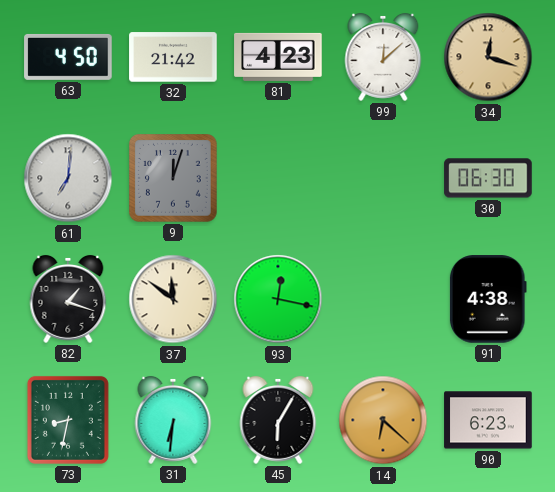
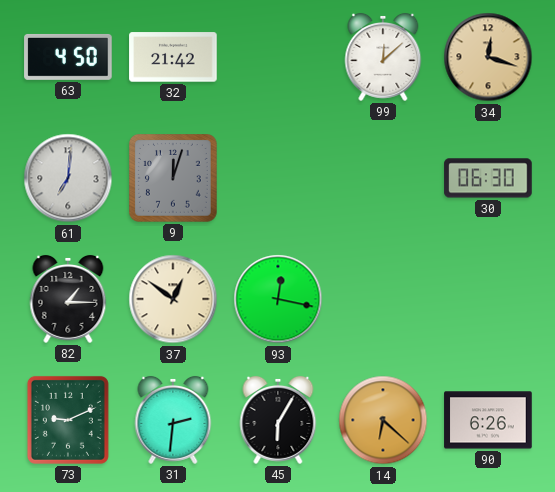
81: 4:23 -> none (278, 57)
82: 1:18 -> 1:15 (68, 299)
37: 11:51 -> 12:51 (173, 299)
91: 4:38 -> none (488, 299)
73: 8:32 -> 9:11 (68, 420)
31: 6:31 -> 2:31 (173, 420)
90: 6:23 -> 6:26 (488, 420)
